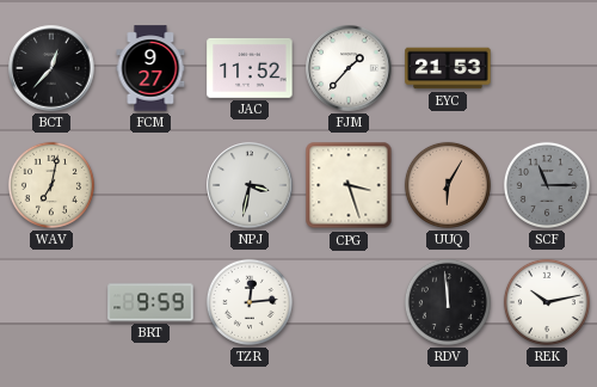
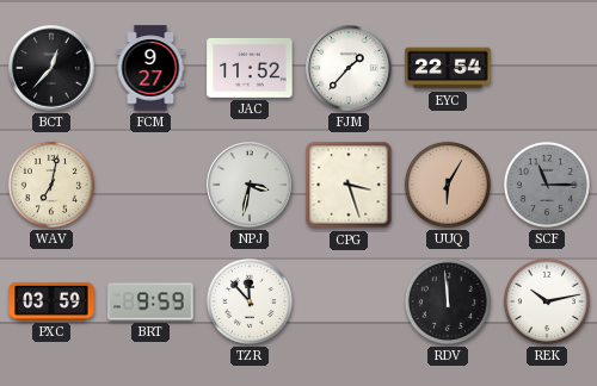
EYC: 21:53 -> 22:54 (448, 68)
PXC: none -> 03:59 (51, 301)
TZR: 12:14 -> 11:53 (250, 301)
